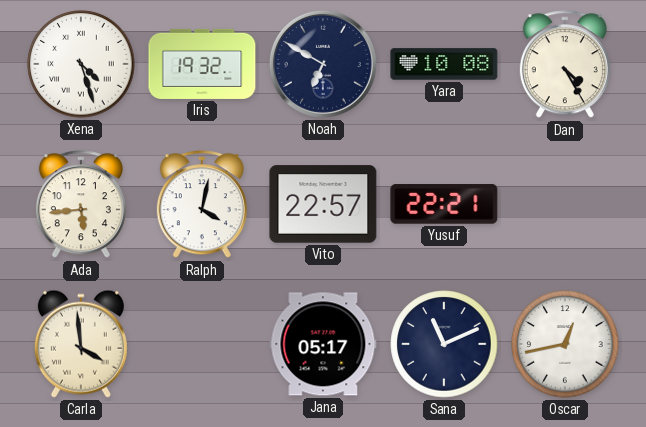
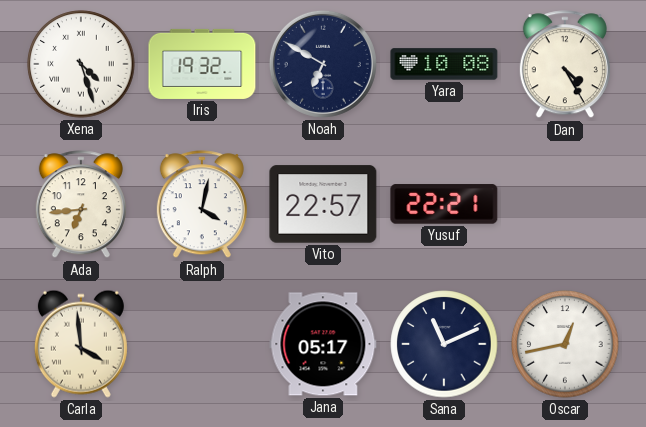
Ada: 5:44 -> 6:44 (81, 205)
